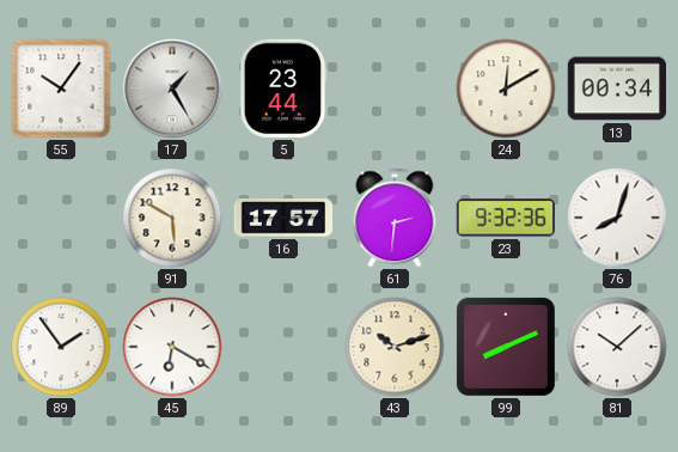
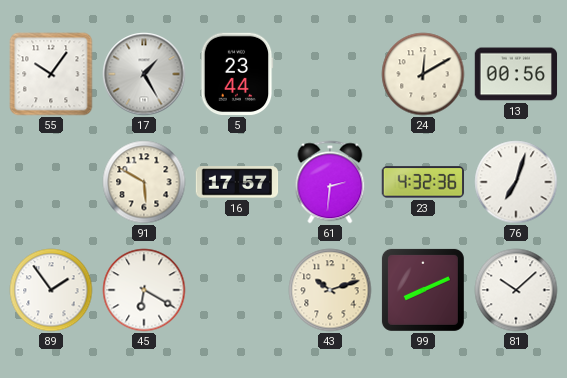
13: 00:34 -> 00:56 (516, 74)
23: 9:32 -> 4:32 (422, 182)
76: 8:03 -> 7:03 (516, 182)
